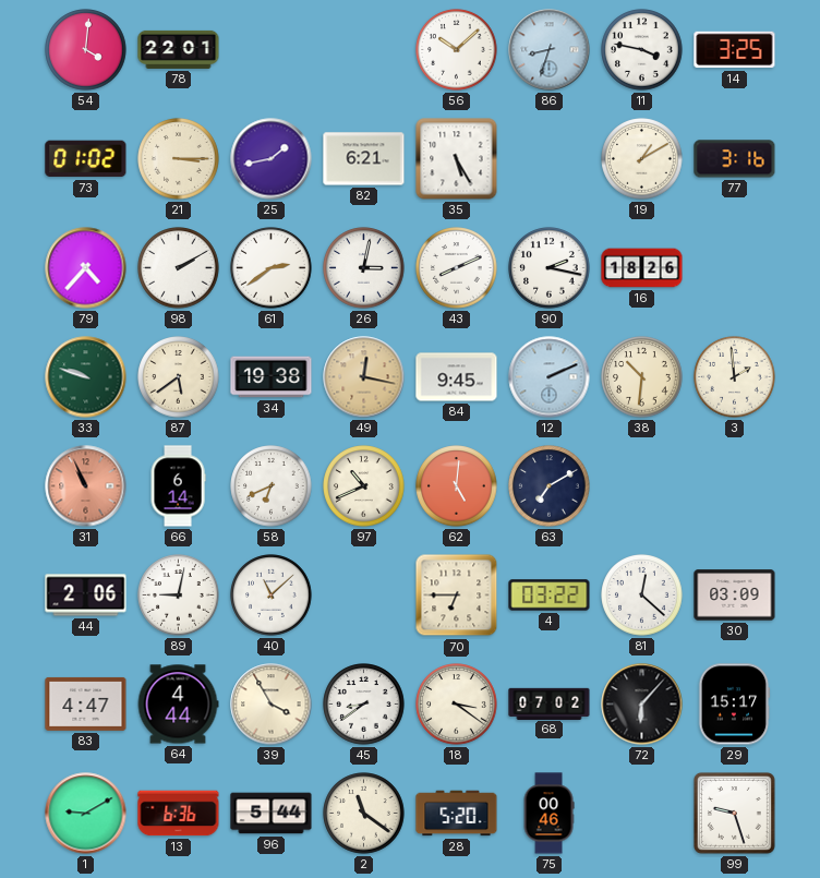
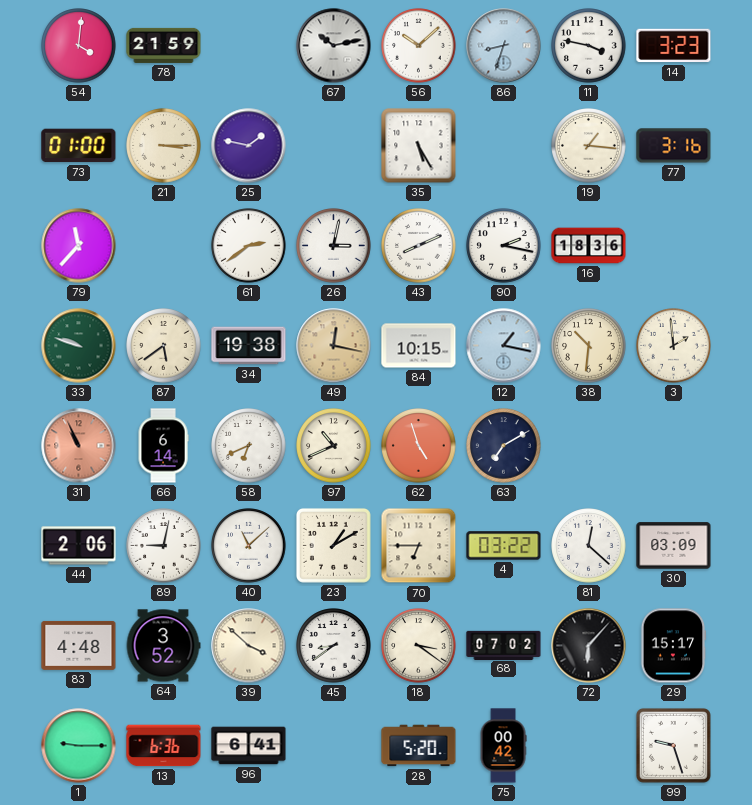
78: 22:01 -> 21:59 (164, 45)
67: none -> 10:13 (334, 46)
14: 3:25 -> 3:23 (674, 46)
73: 01:02 -> 01:00 (79, 146)
25: 1:43 -> 1:47 (249, 146)
82: 6:21 -> none (364, 159)
19: 1:10 -> 1:16 (589, 146)
79: 4:37 -> 11:37 (79, 246)
98: 2:10 -> none (179, 268)
16: 18:26 -> 18:36 (589, 246)
84: 9:45 -> 10:15 (419, 346)
12: 2:11 -> 1:17 (504, 346)
62: 5:01 -> 4:57 (419, 446)
23: none -> 1:10 (333, 545)
83: 4:47 -> 4:48 (79, 645)
64: 4:44 -> 3:52 (163, 646)
39: 3:55 -> 3:52 (249, 646)
1: 9:10 -> 9:15 (79, 746)
96: 5:44 -> 6:41 (249, 746)
2: 11:21 -> none (364, 814)
75: 00:46 -> 00:42 (503, 746)
